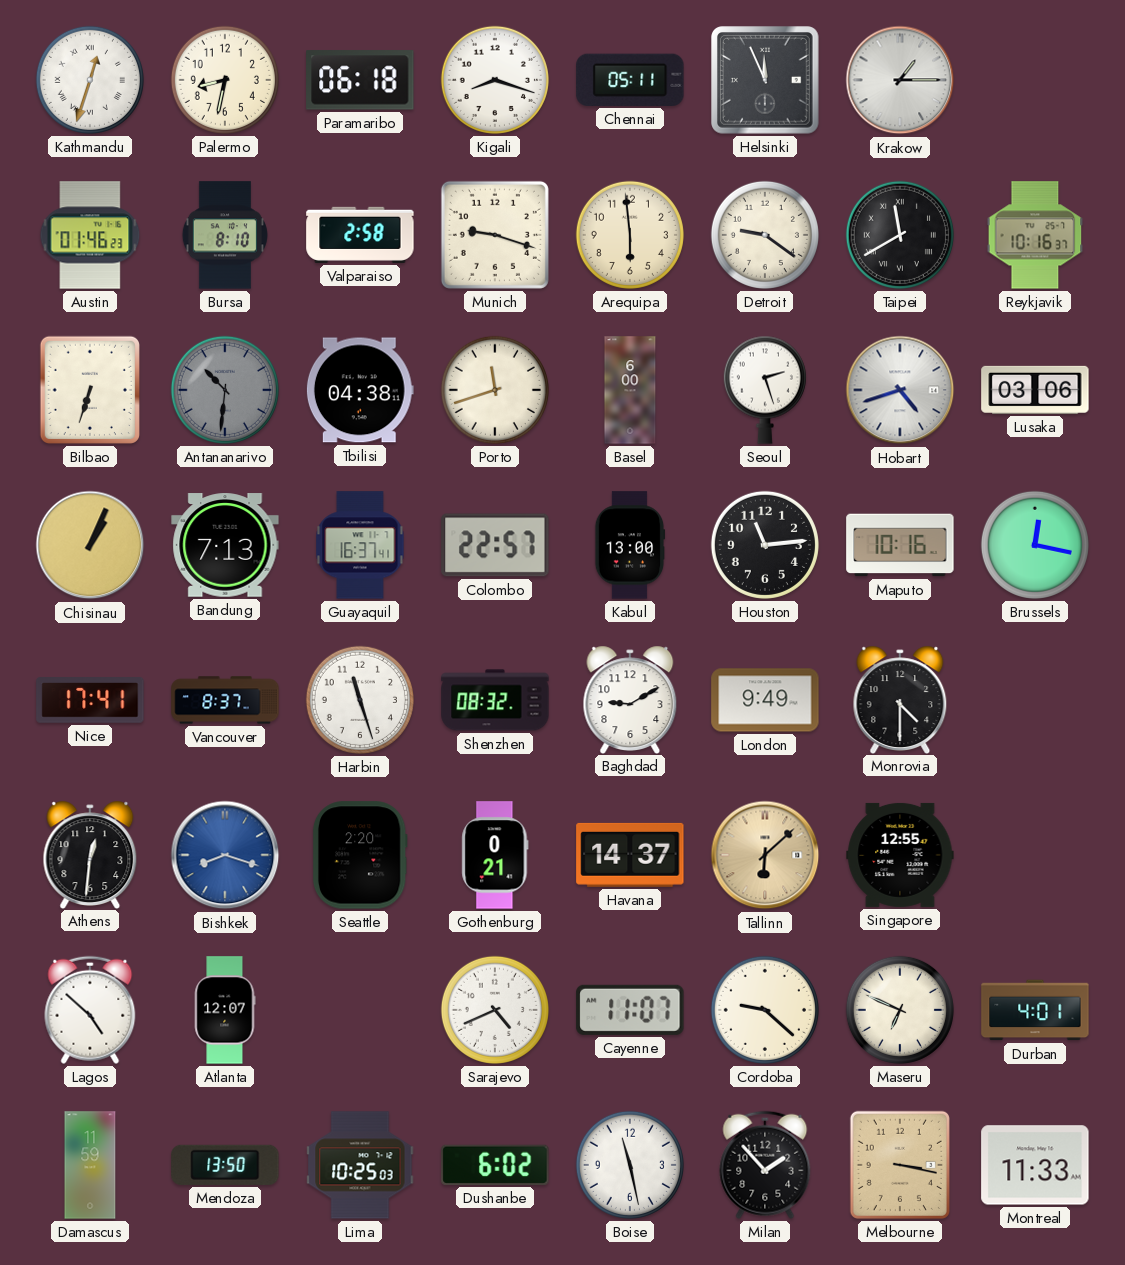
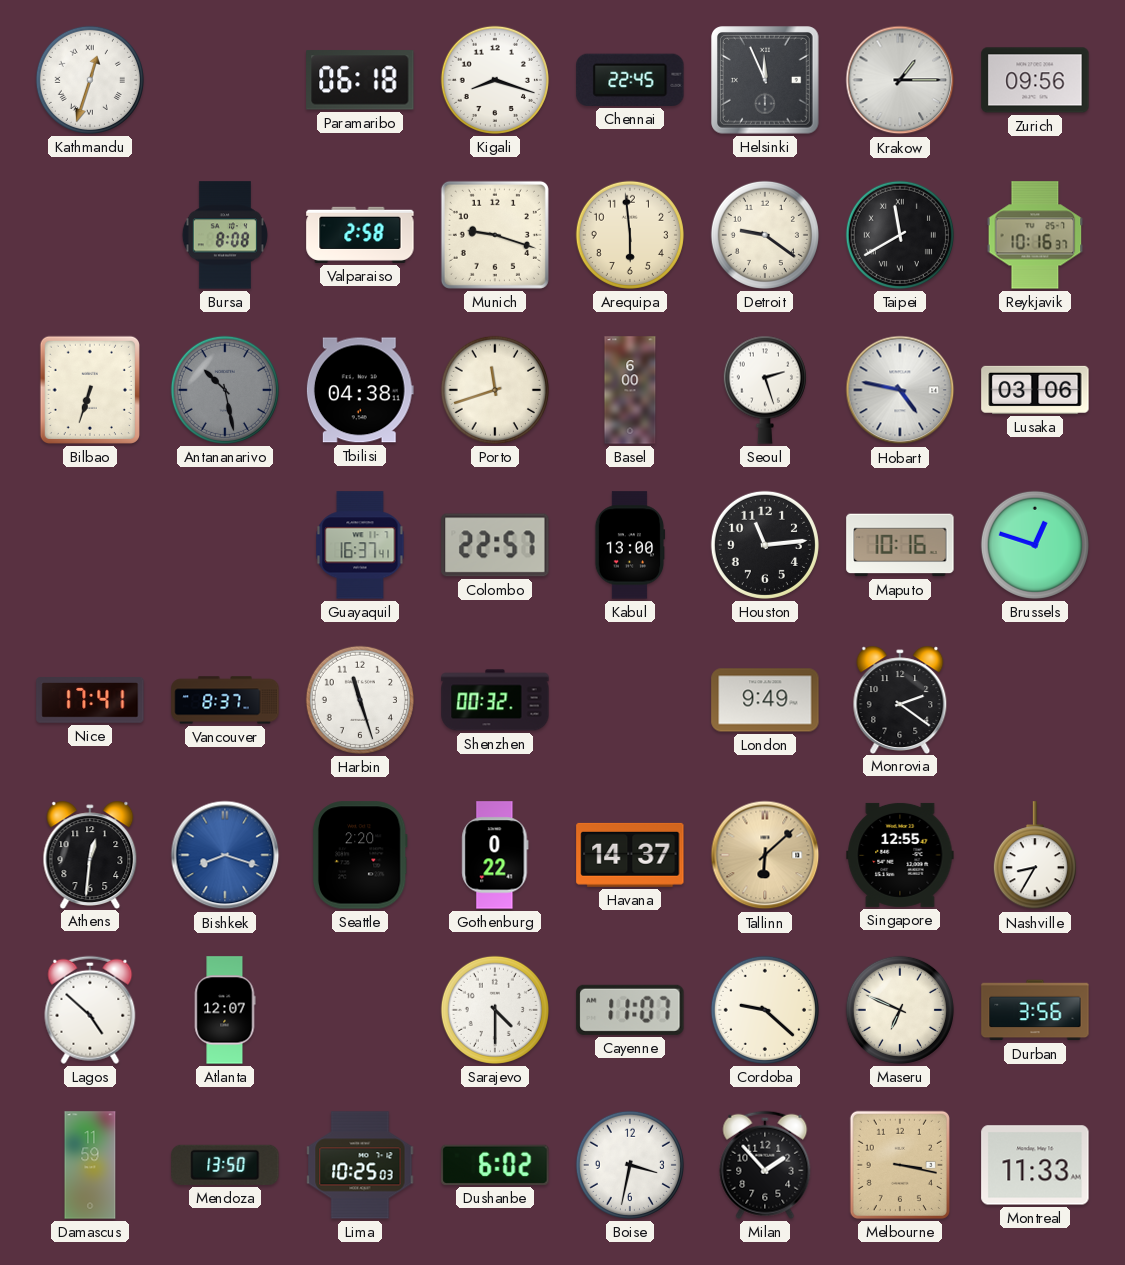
Palermo: 8:32 -> none (225, 80)
Chennai: 05:11 -> 22:45 (630, 80)
Zurich: none -> 09:56 (1035, 80)
Austin: 01:46 -> none (90, 235)
Bursa: 8:10 -> 8:08 (225, 235)
Antananarivo: 10:31 -> 10:28 (225, 390)
Hobart: 4:42 -> 4:47 (900, 390)
Chisinau: 1:04 -> none (90, 545)
Bandung: 7:13 -> none (225, 545)
Brussels: 12:17 -> 12:48 (1035, 545)
Shenzhen: 08:32 -> 00:32 (495, 700)
Baghdad: 9:10 -> none (630, 699)
Monrovia: 4:30 -> 2:21 (900, 699)
Gothenburg: 0:21 -> 0:22 (495, 855)
Nashville: none -> 8:35 (1035, 856)
Sarajevo: 4:41 -> 4:30 (495, 1010)
Durban: 4:01 -> 3:56 (1035, 1010)
Boise: 11:28 -> 3:32 (630, 1165)
